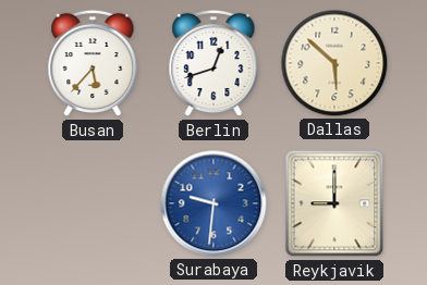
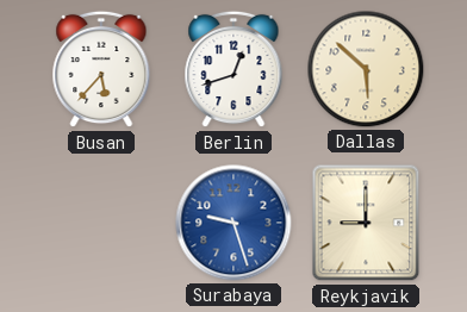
Surabaya: 9:31 -> 9:27 (233, 223)
